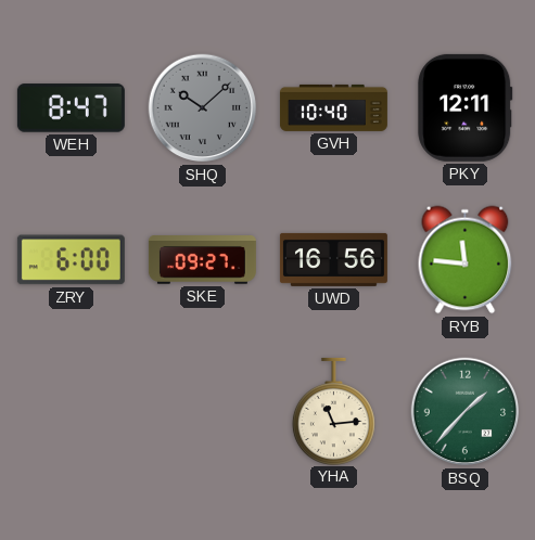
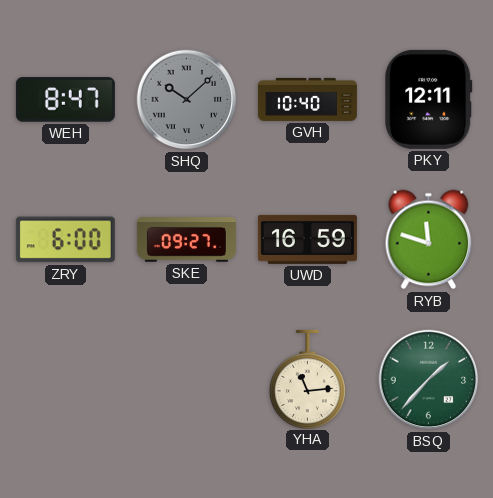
UWD: 16:56 -> 16:59 (307, 239)
RYB: 11:46 -> 11:48 (429, 240)
